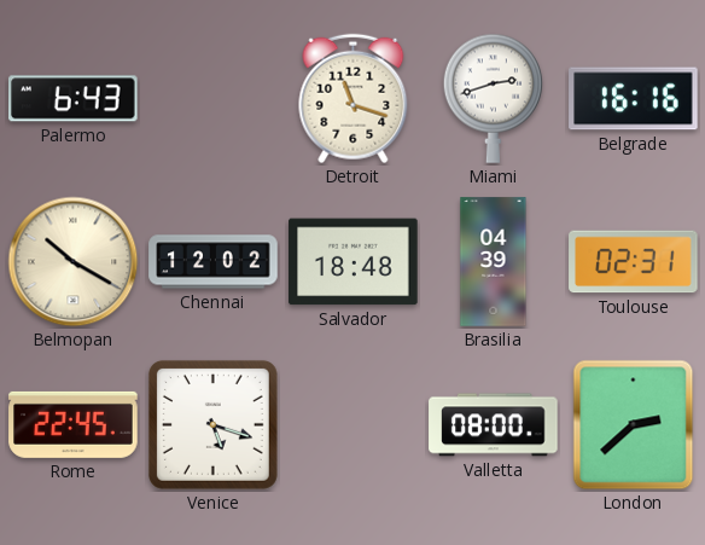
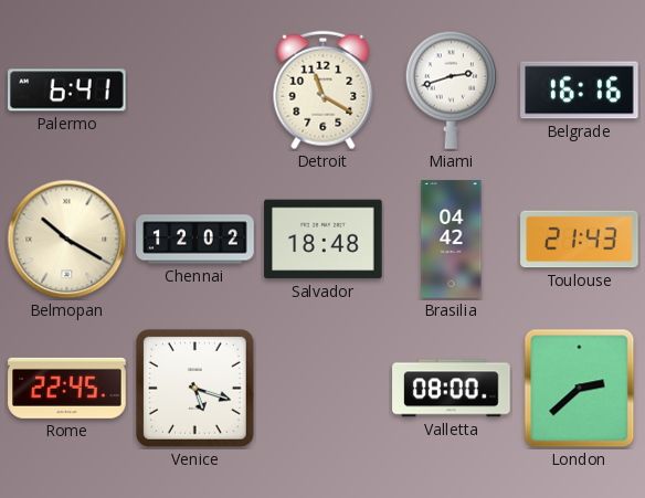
Palermo: 6:43 -> 6:41 (67, 91)
Detroit: 11:18 -> 11:20 (324, 91)
Brasilia: 04:39 -> 04:42 (452, 240)
Toulouse: 02:31 -> 21:43 (580, 240)
